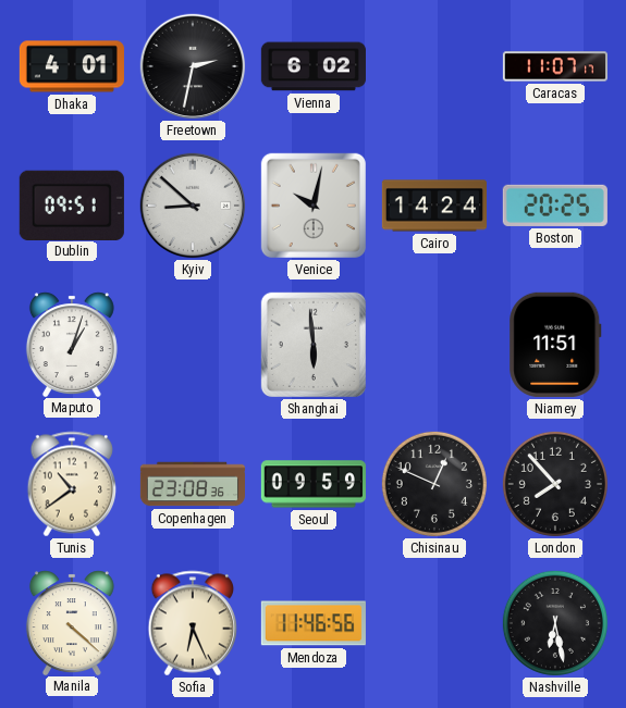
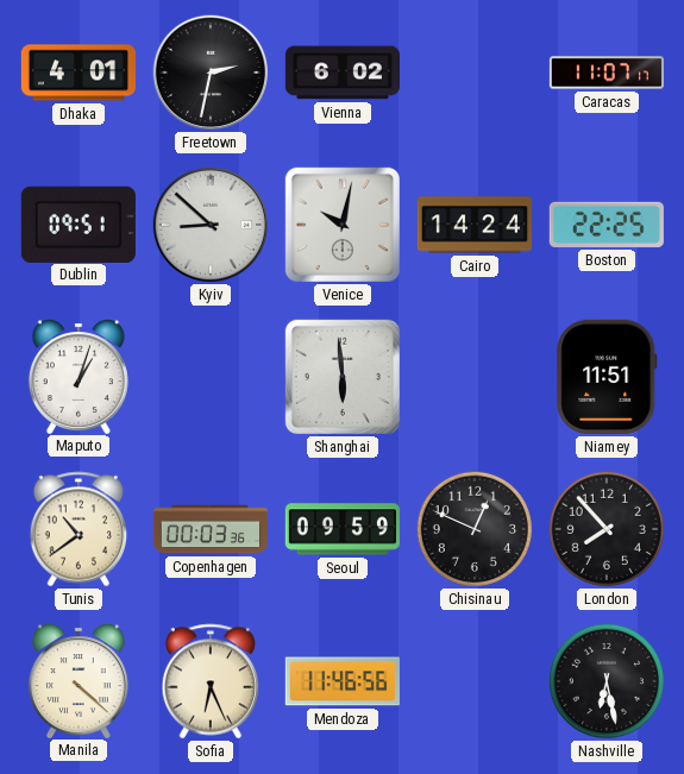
Boston: 20:25 -> 22:25 (607, 225)
Copenhagen: 23:08 -> 00:03 (209, 529)
